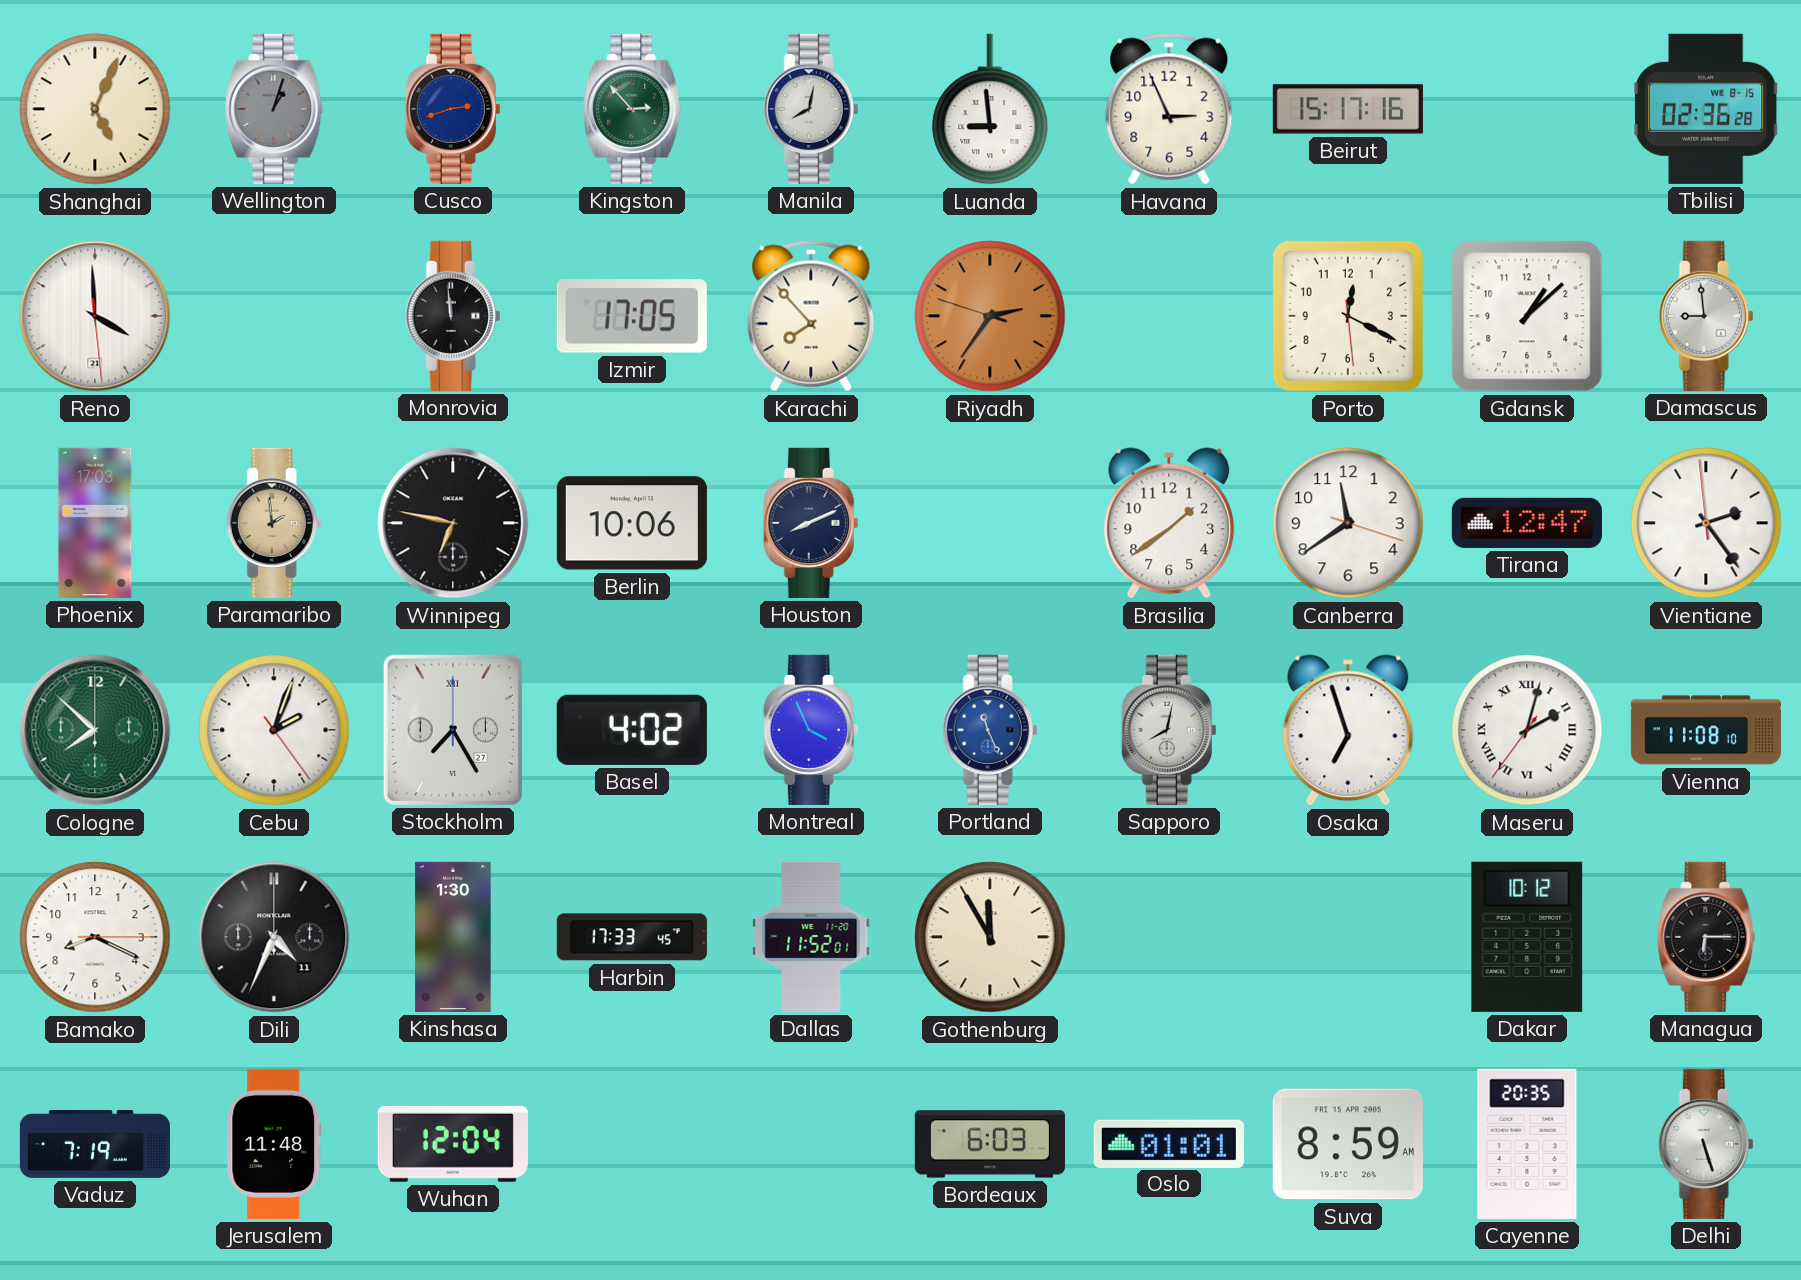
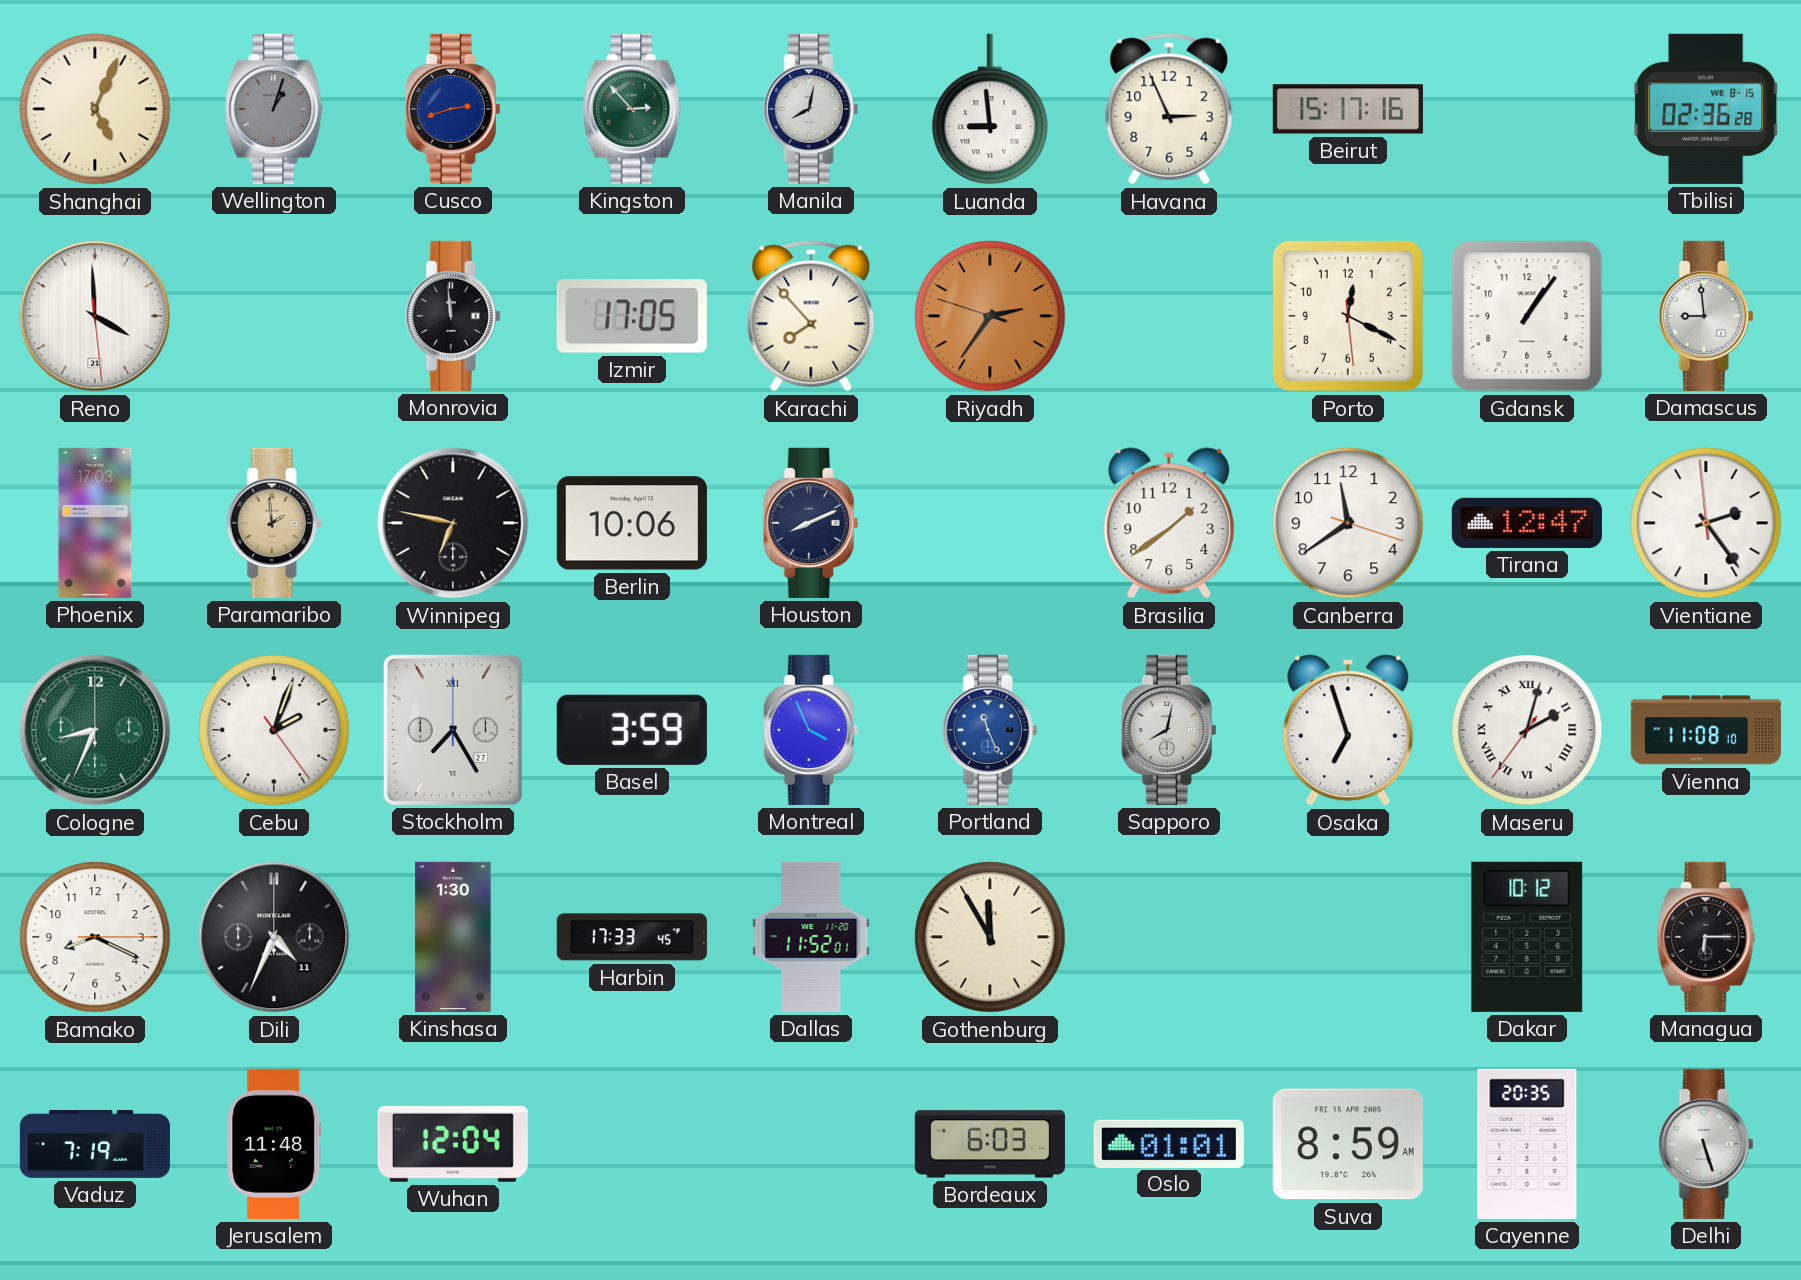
Gdansk: 1:08 -> 1:06 (1527, 316)
Cologne: 7:52 -> 8:34 (95, 730)
Basel: 4:02 -> 3:59 (632, 730)
